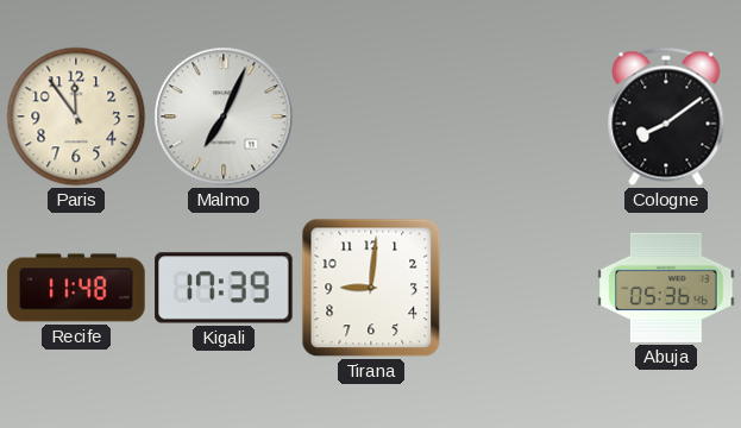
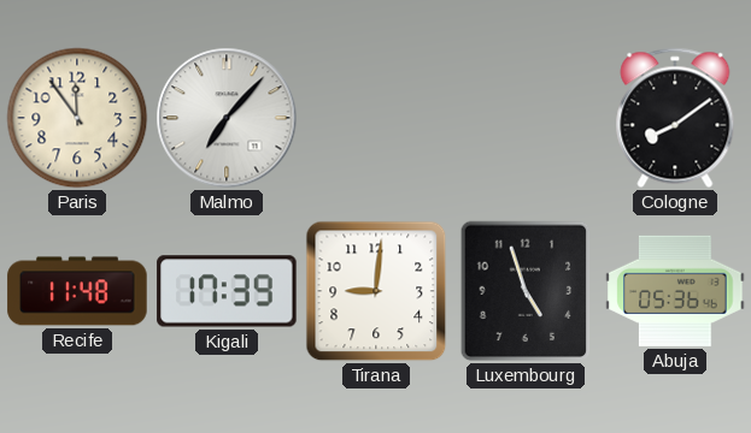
Malmo: 7:04 -> 7:07 (227, 118)
Luxembourg: none -> 4:57 (526, 291)
